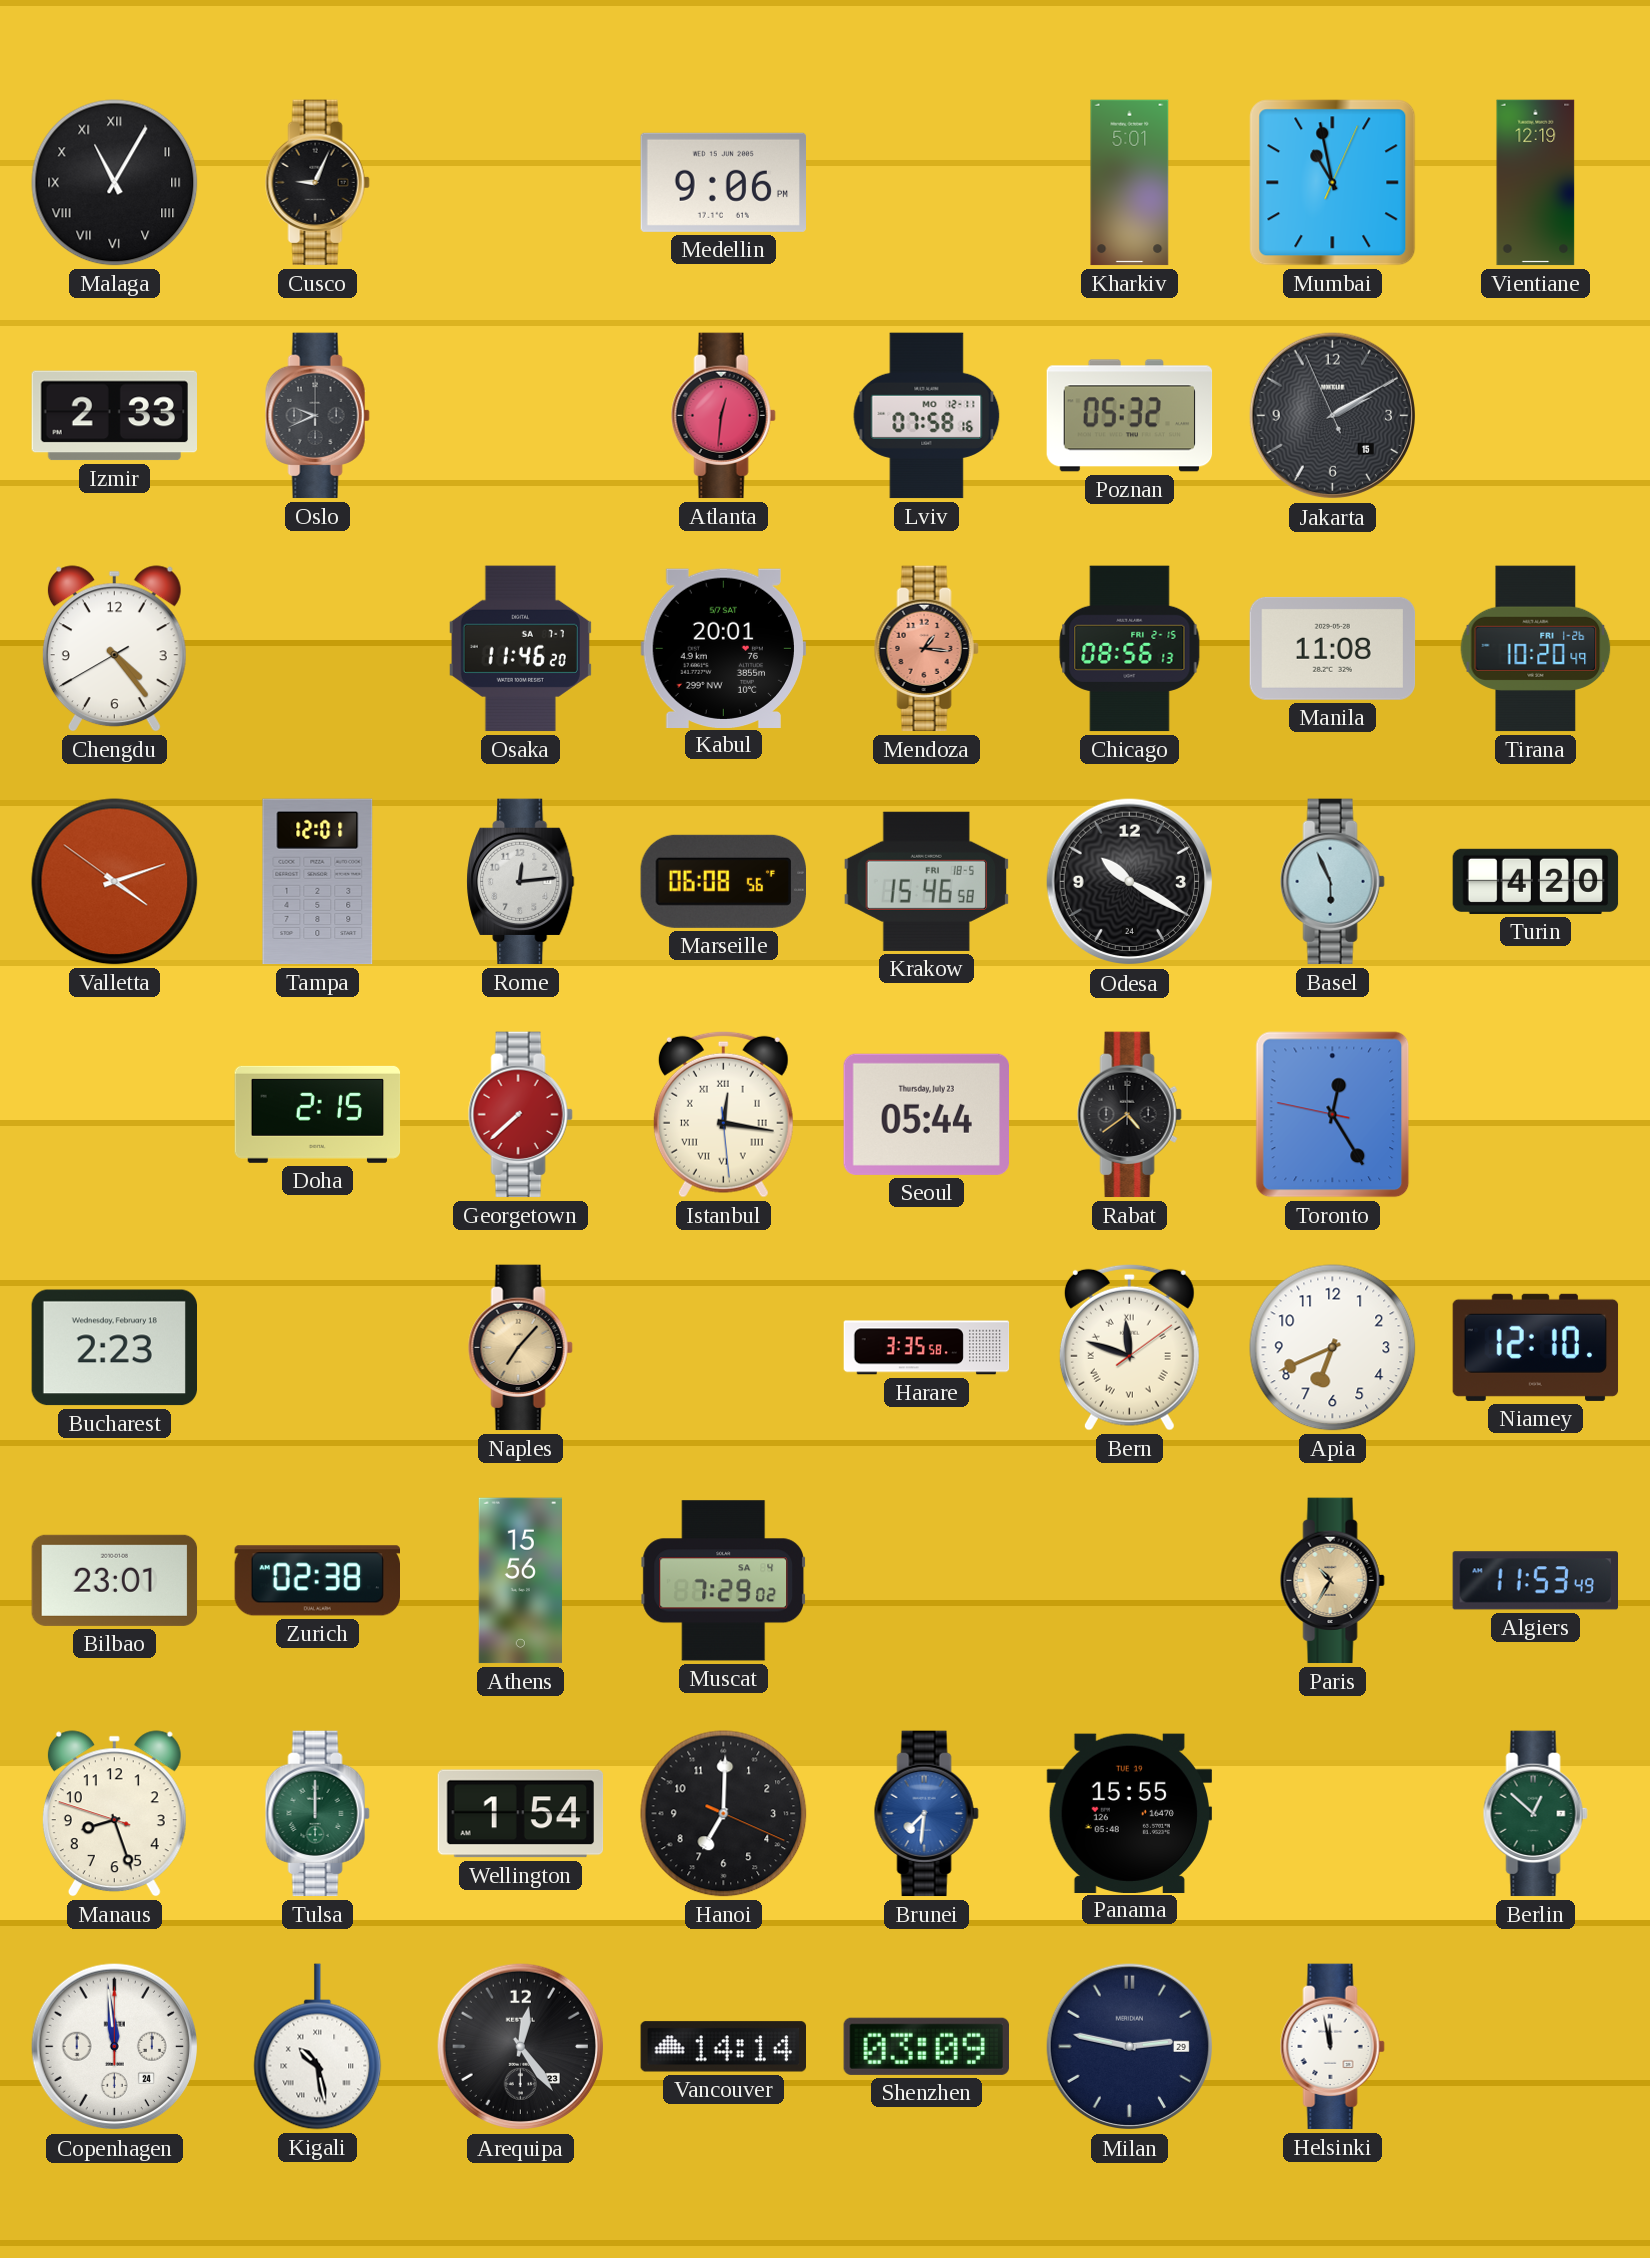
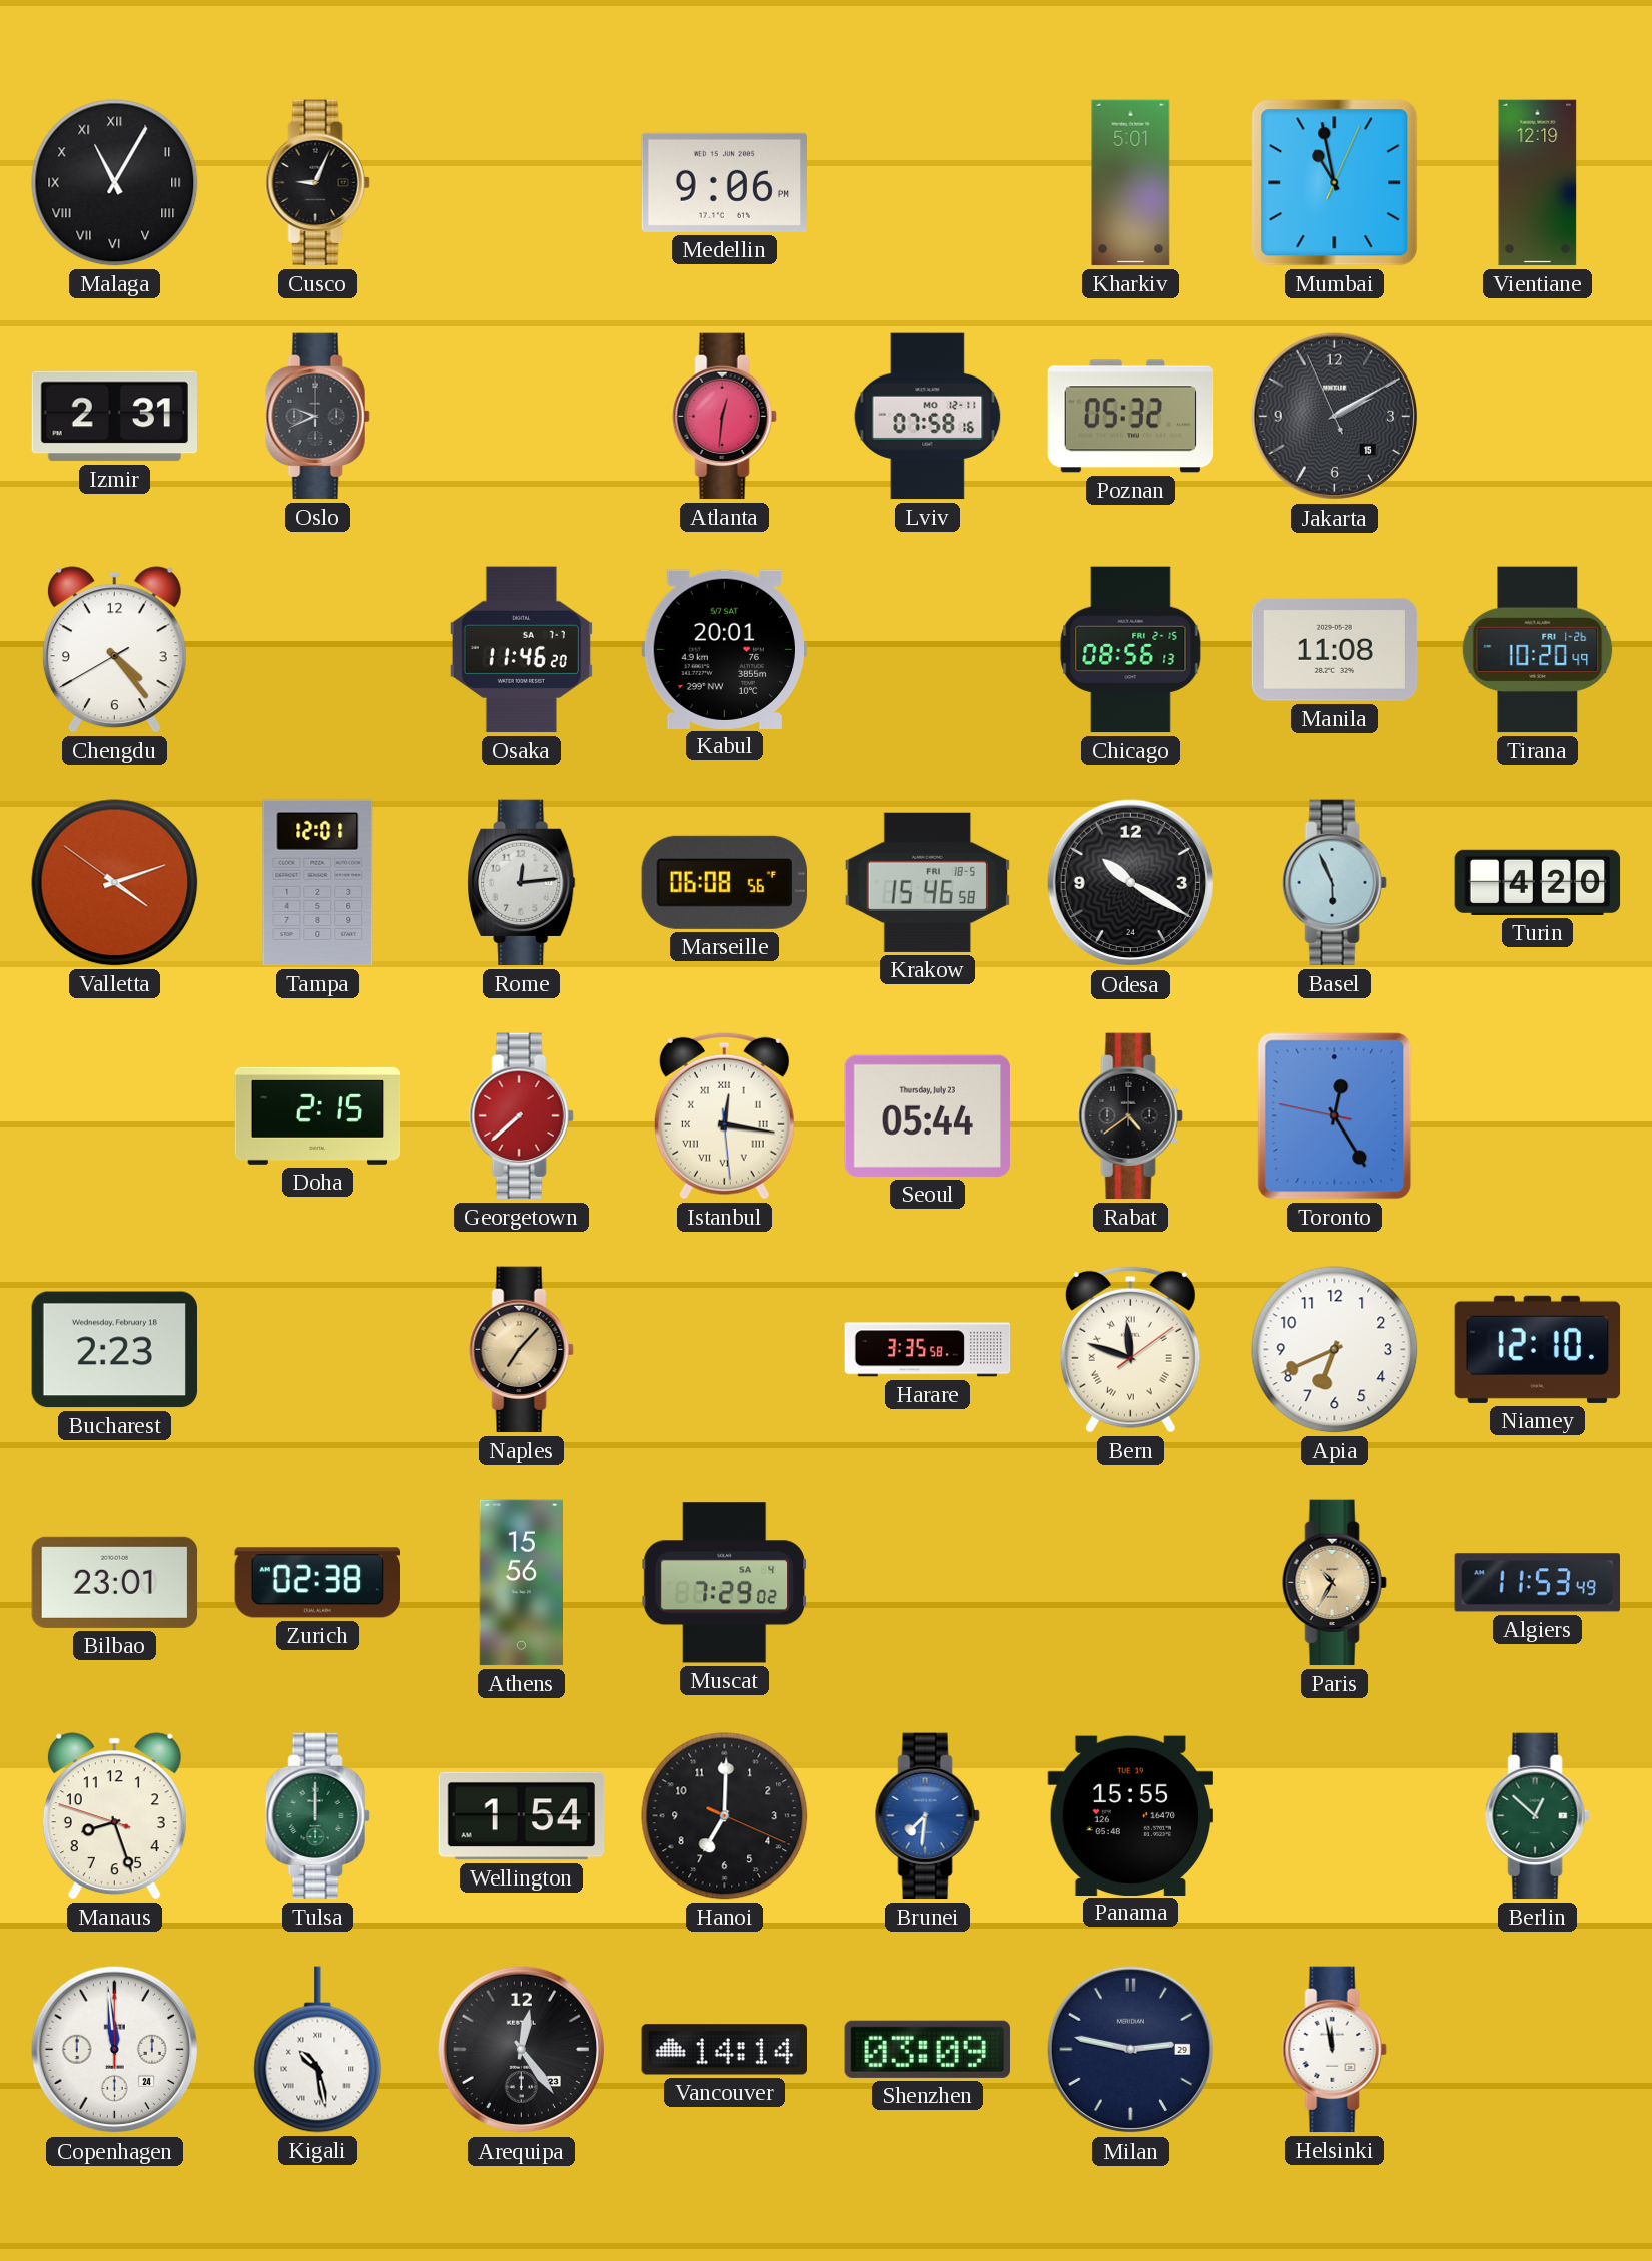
Izmir: 2:33 -> 2:31 (114, 417)
Mendoza: 1:16 -> none (926, 649)
